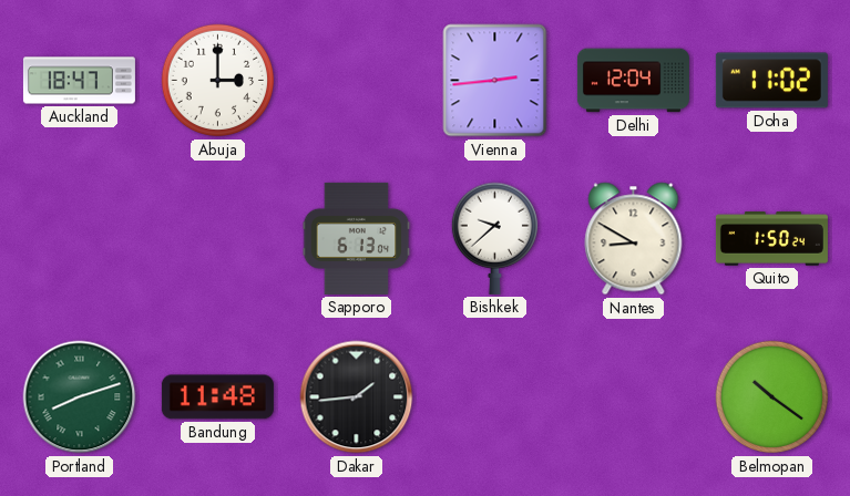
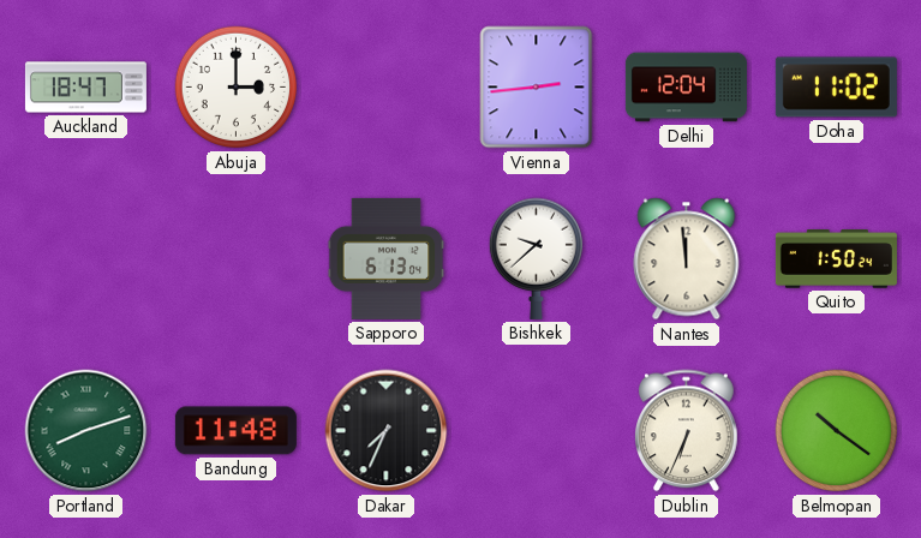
Nantes: 8:50 -> 11:59 (687, 259)
Dakar: 1:44 -> 7:34 (387, 431)
Dublin: none -> 6:34 (687, 431)
